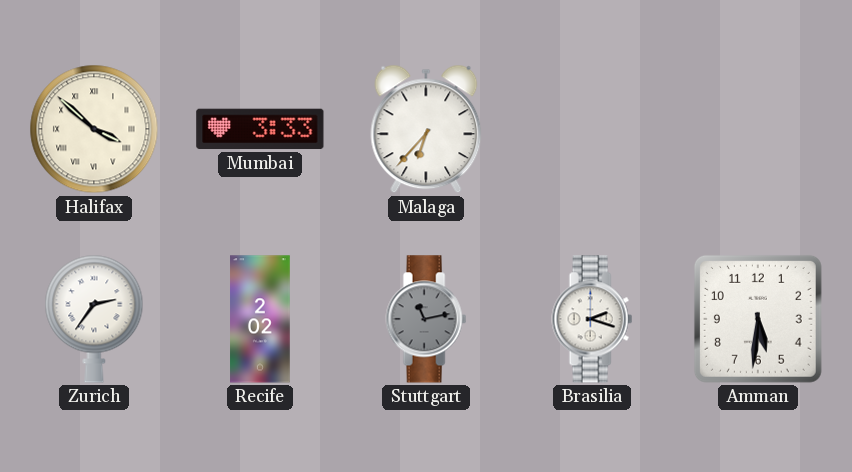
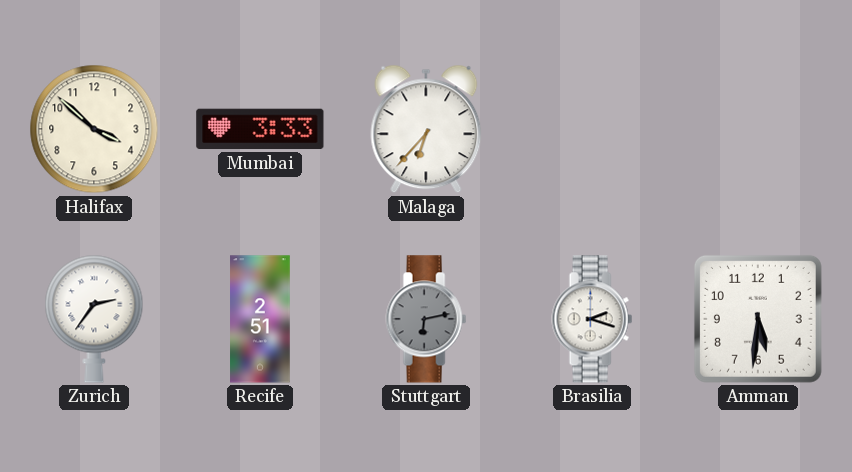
Halifax numerals: Roman -> Arabic (94, 129)
Recife: 2:02 -> 2:51 (260, 319)
Stuttgart: 11:13 -> 6:13 (426, 319)
